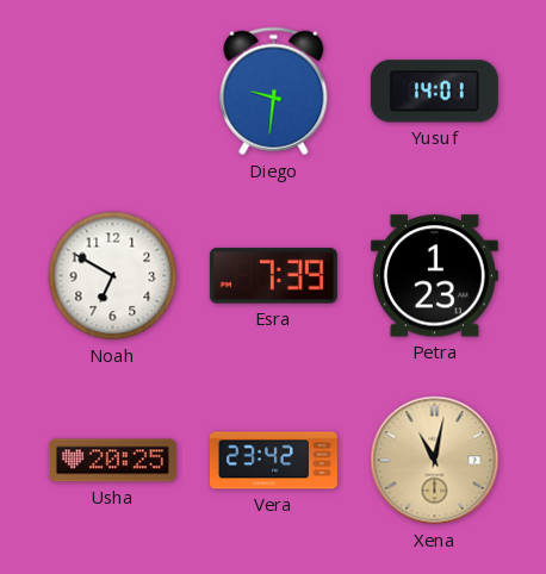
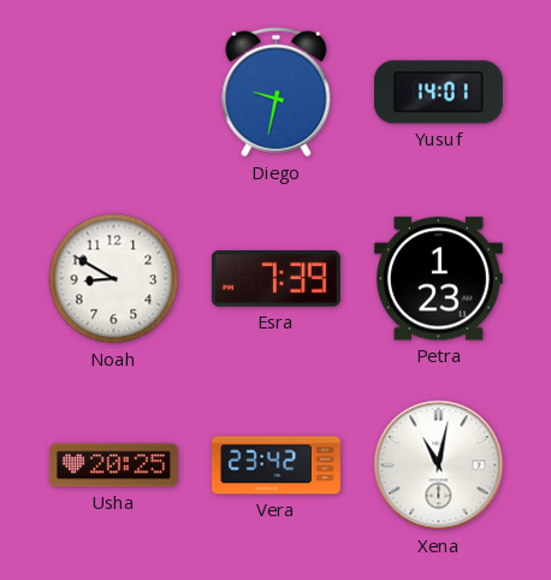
Diego: 9:31 -> 9:32 (277, 93)
Noah: 6:50 -> 8:50 (114, 279)
Xena dial: champagne -> white (439, 466)
